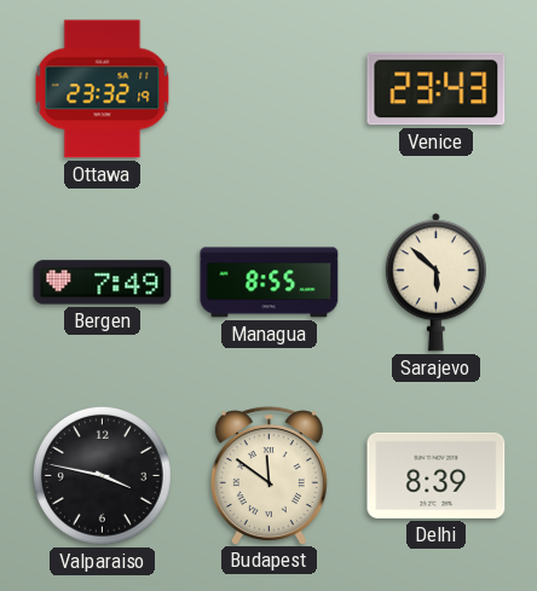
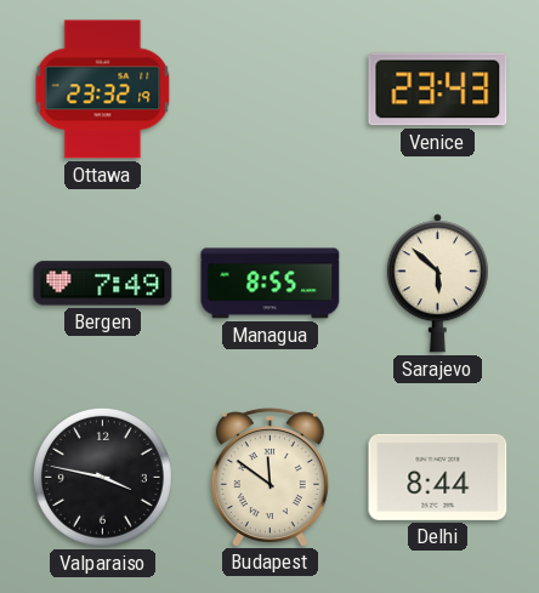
Delhi: 8:39 -> 8:44 (438, 477)
